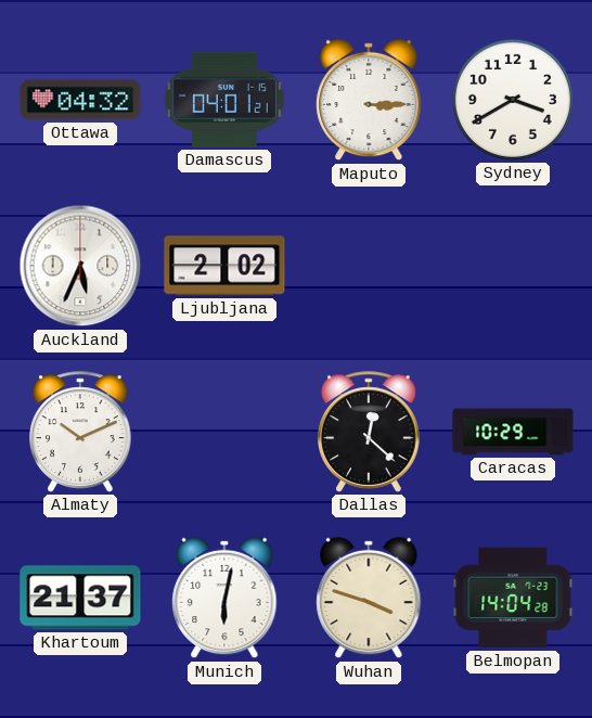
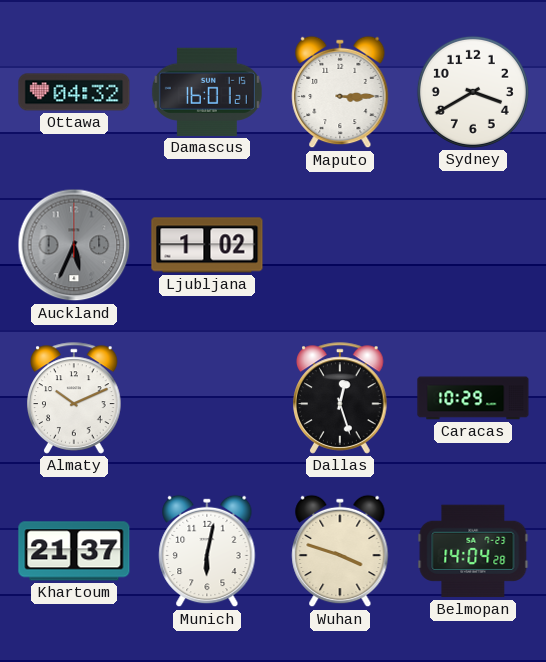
Damascus: 04:01 -> 16:01 (207, 92)
Auckland dial: white -> grey (74, 245)
Ljubljana: 2:02 -> 1:02 (207, 245)
Dallas: 12:22 -> 12:27 (340, 398)
